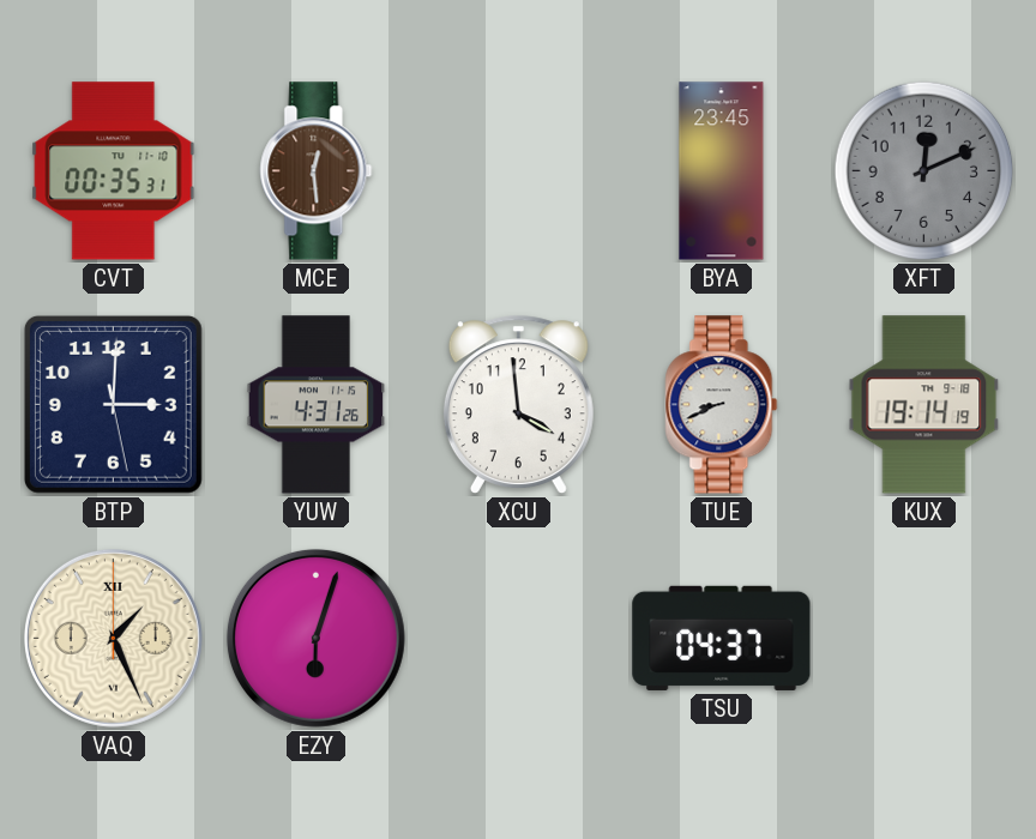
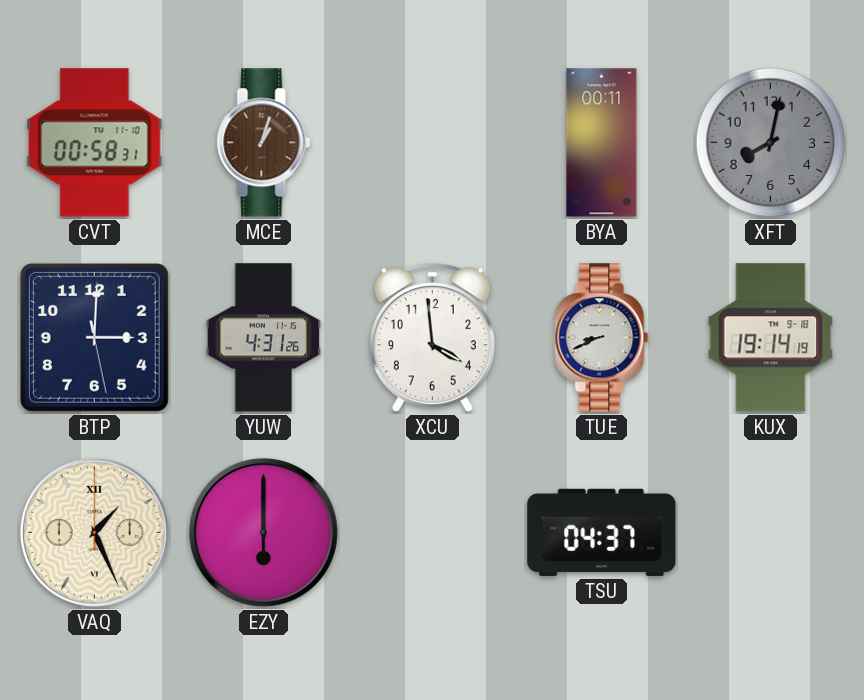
CVT: 00:35 -> 00:58 (95, 143)
MCE: 12:29 -> 1:03 (264, 143)
BYA: 23:45 -> 00:11 (602, 143)
XFT: 12:11 -> 8:02 (771, 143)
EZY: 6:03 -> 6:00 (263, 532)
